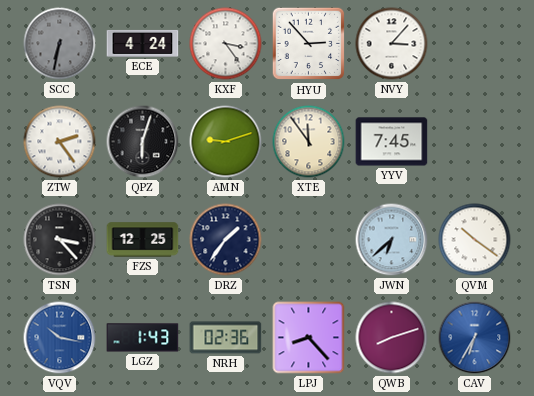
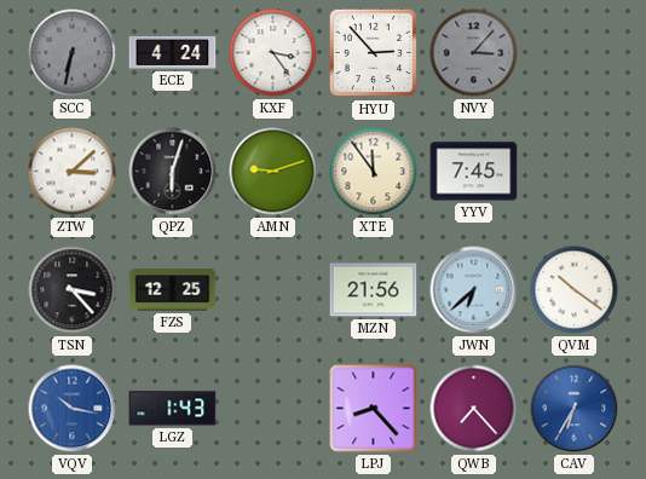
NVY dial: white -> grey (474, 53)
ZTW: 2:24 -> 3:08 (73, 172)
DRZ: 1:36 -> none (226, 240)
MZN: none -> 21:56 (374, 290)
NRH: 02:36 -> none (226, 338)
QWB: 8:12 -> 7:23 (474, 409)
